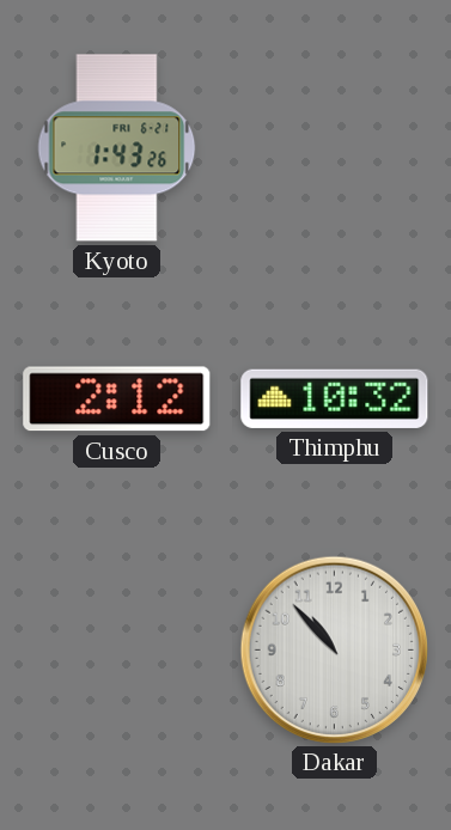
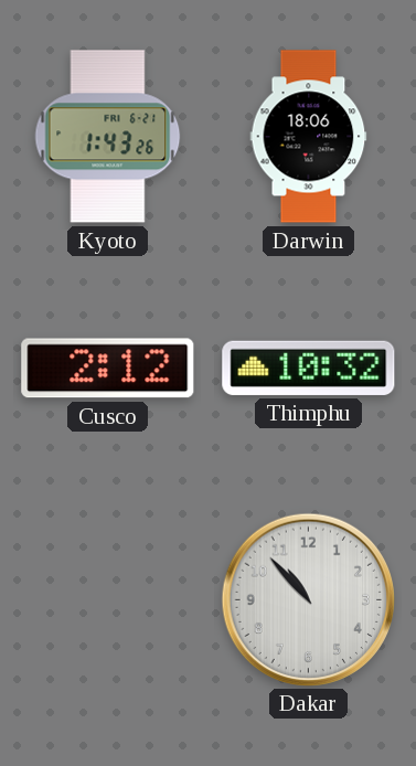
Darwin: none -> 18:06 (309, 137)
